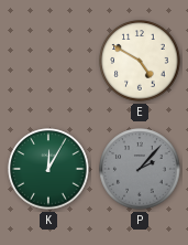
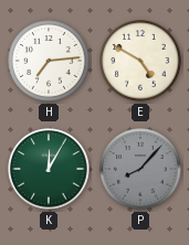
H: none -> 7:14 (49, 61)
P: 2:07 -> 8:07 (140, 169)
